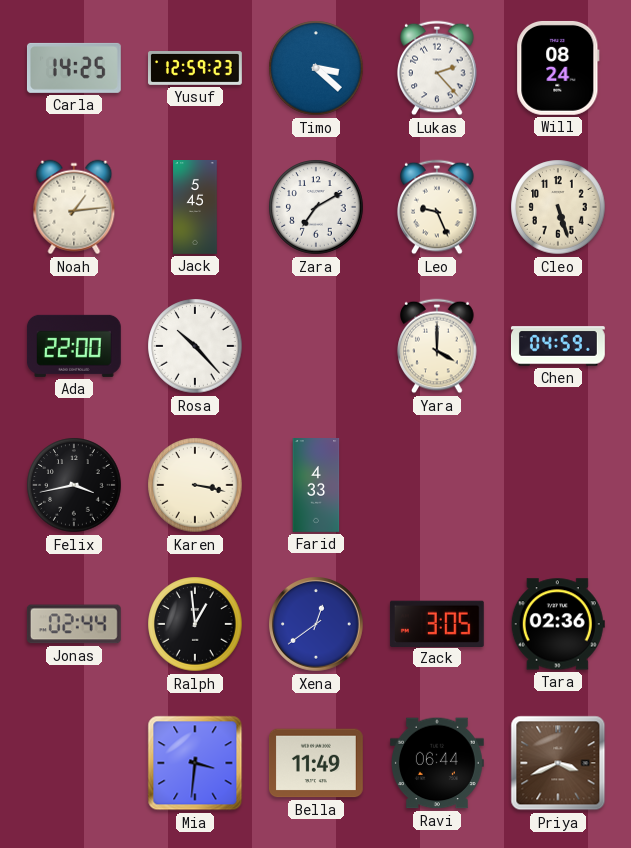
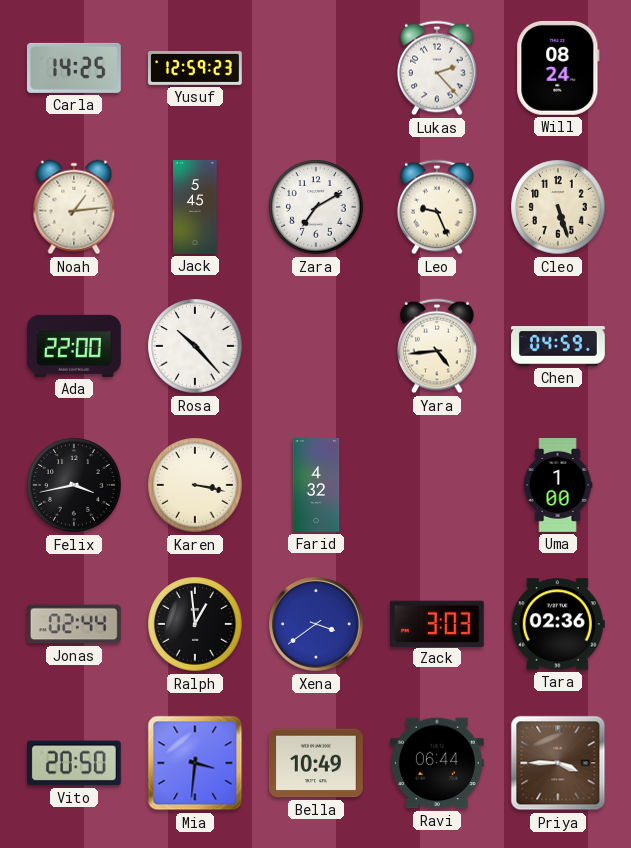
Timo: 3:22 -> none (316, 68)
Yara: 4:00 -> 4:44 (437, 346)
Farid: 4:33 -> 4:32 (316, 486)
Uma: none -> 1:00 (558, 486)
Xena: 12:39 -> 3:39 (317, 625)
Zack: 3:05 -> 3:03 (437, 623)
Vito: none -> 20:50 (74, 763)
Bella: 11:49 -> 10:49 (316, 763)
Priya: 3:41 -> 3:45 (558, 763)
